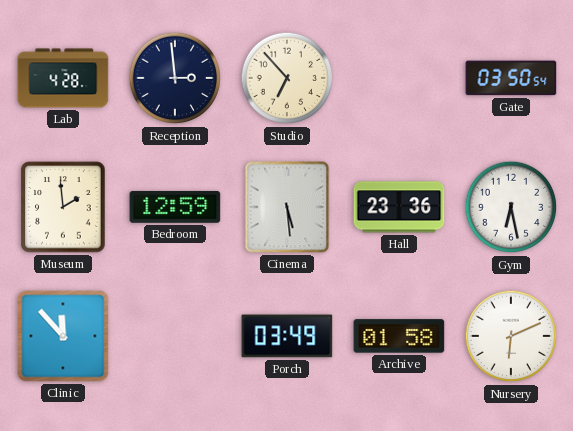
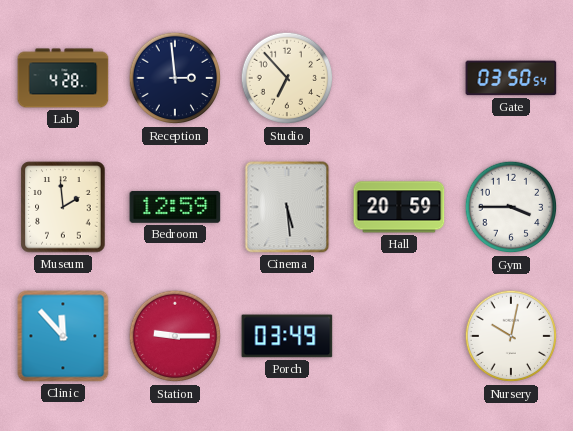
Hall: 23:36 -> 20:59 (399, 207)
Gym: 6:28 -> 3:45 (511, 207)
Station: none -> 9:15 (175, 336)
Archive: 01:58 -> none (399, 336)
Nursery: 6:11 -> 10:02 (511, 336)
